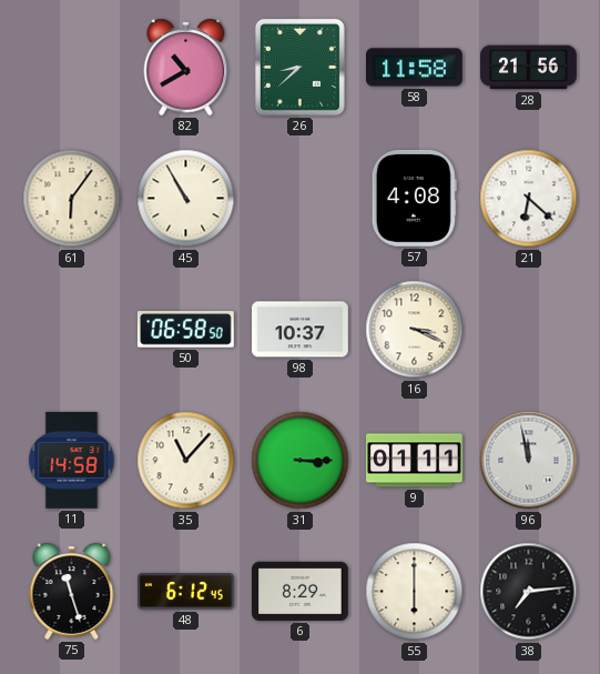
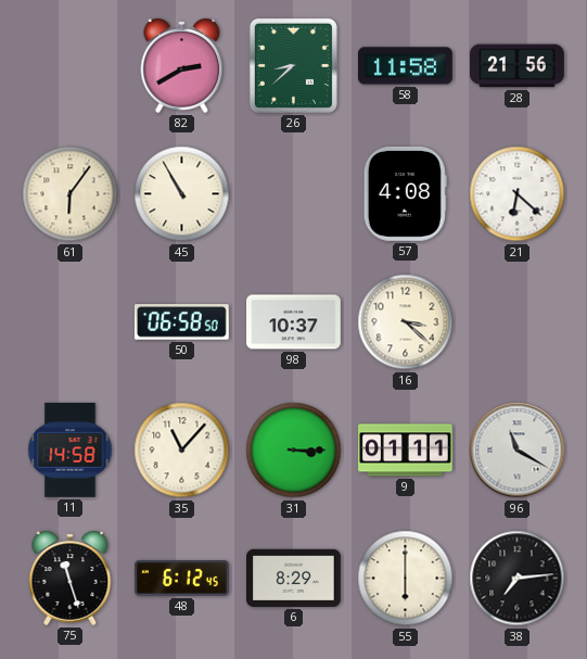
82: 10:40 -> 2:40 (182, 65)
16: 3:19 -> 3:22 (406, 322)
96: 11:58 -> 11:20 (518, 451)
